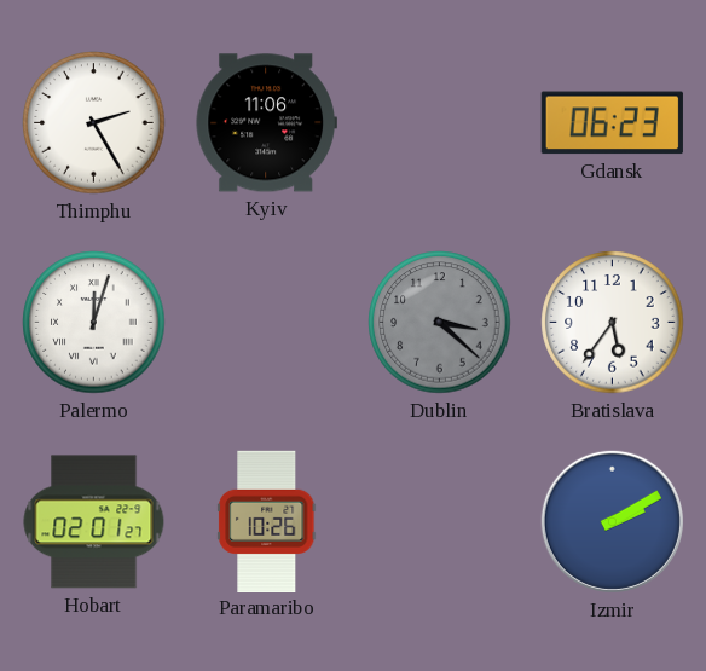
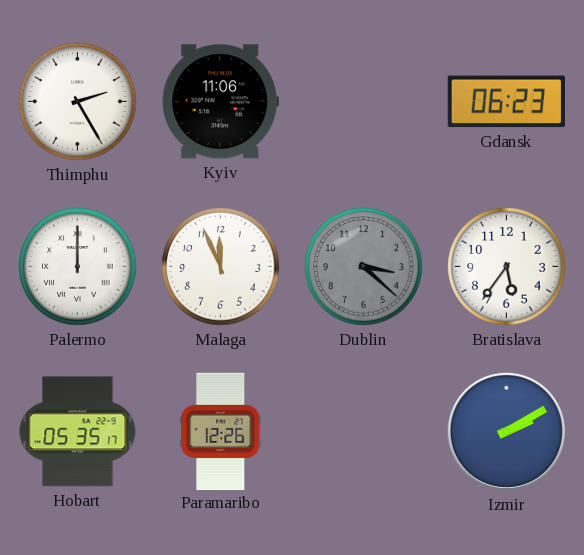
Palermo: 12:03 -> 12:00 (78, 267)
Malaga: none -> 11:56 (221, 267)
Hobart: 02:01 -> 05:35 (78, 432)
Paramaribo: 10:26 -> 12:26 (221, 431)
